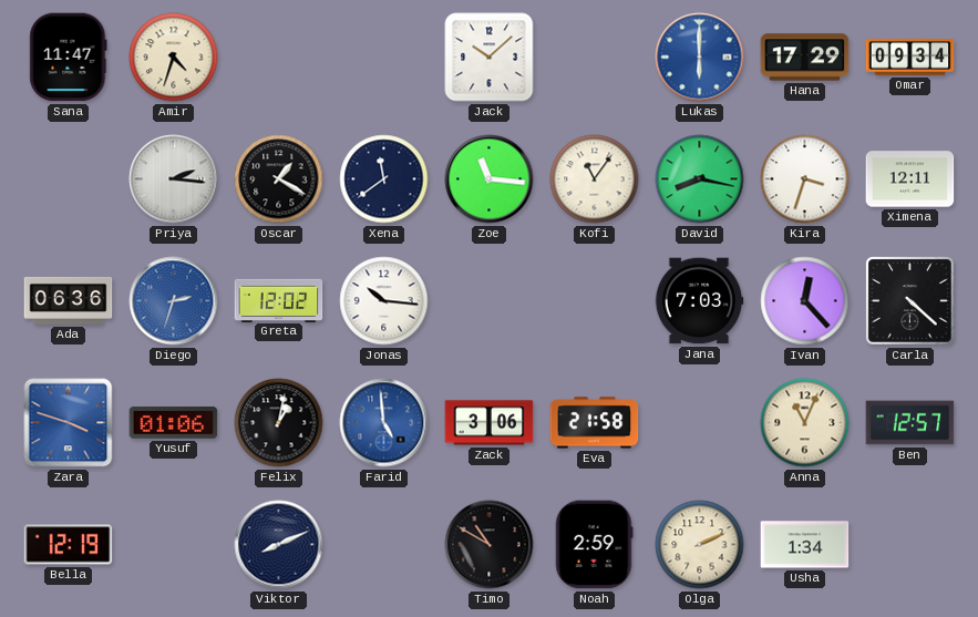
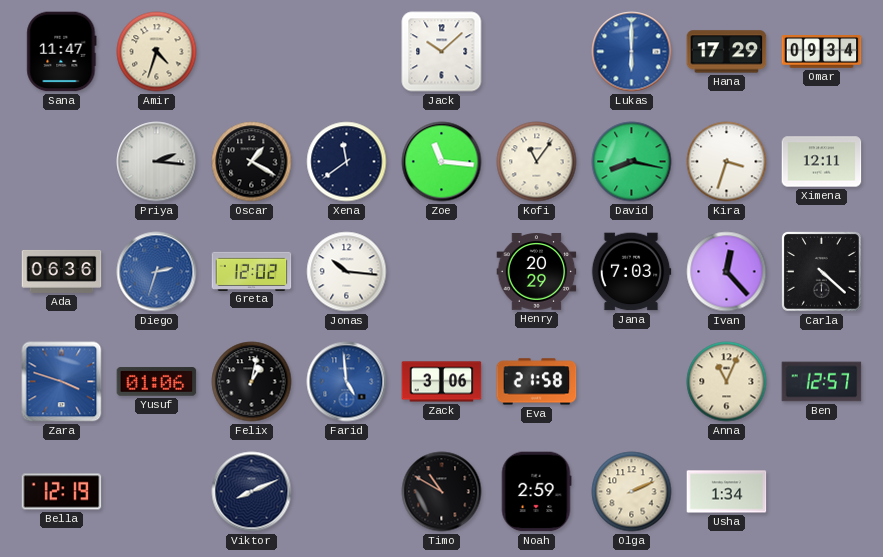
Henry: none -> 20:29 (537, 272)
